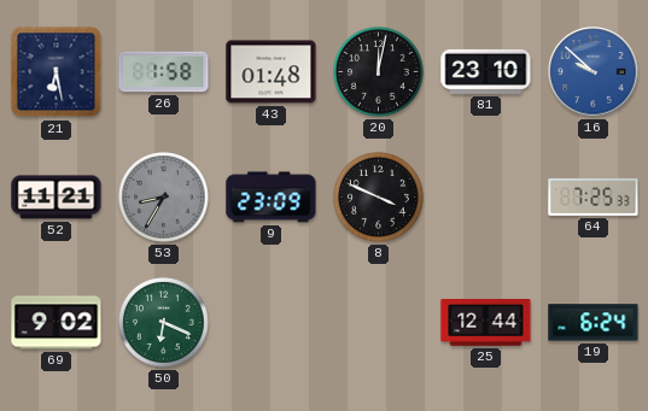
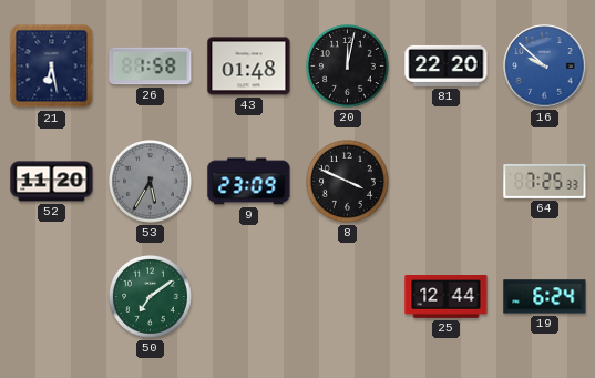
81: 23:10 -> 22:20 (447, 65)
52: 11:21 -> 11:20 (52, 182)
53: 8:35 -> 5:35 (151, 182)
69: 9:02 -> none (57, 323)
50: 6:19 -> 7:09 (151, 297)
